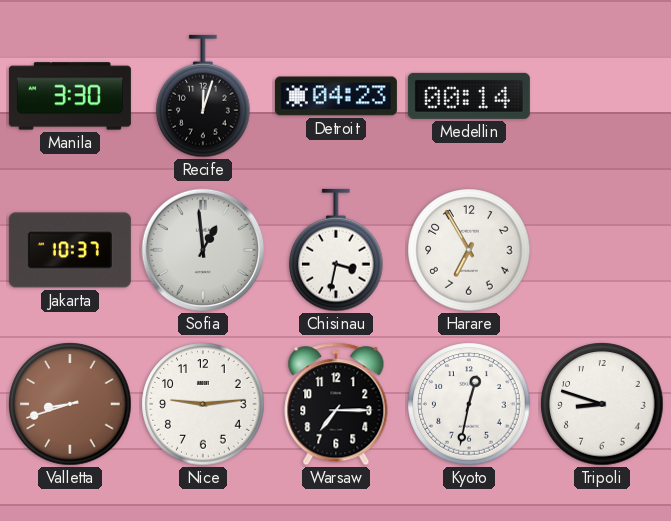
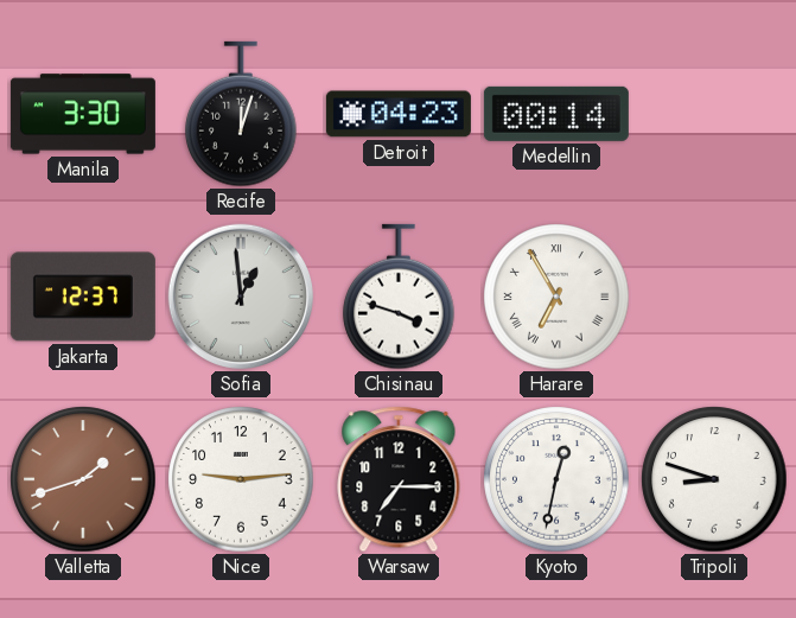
Jakarta: 10:37 -> 12:37 (83, 297)
Chisinau: 3:32 -> 3:48 (399, 297)
Harare numerals: Arabic -> Roman (556, 297)
Valletta: 8:42 -> 1:42 (83, 479)
